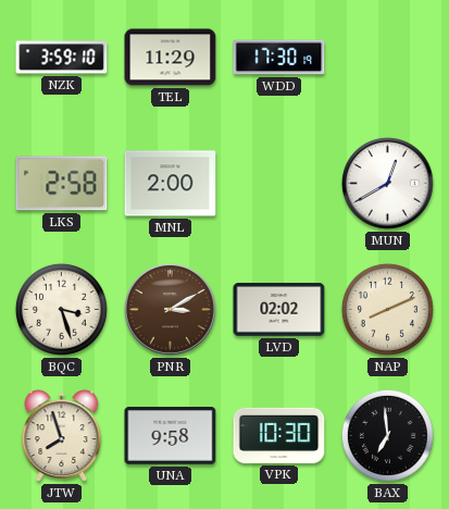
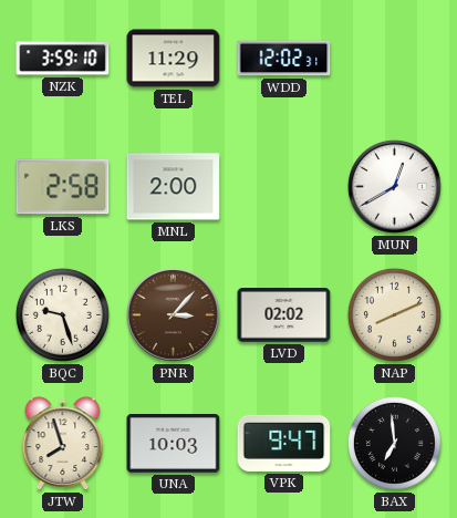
WDD: 17:30 -> 12:02 (284, 59)
BQC: 3:27 -> 9:27 (62, 314)
PNR: 3:10 -> 3:07 (174, 315)
UNA: 9:58 -> 10:03 (174, 444)
VPK: 10:30 -> 9:47 (284, 443)
